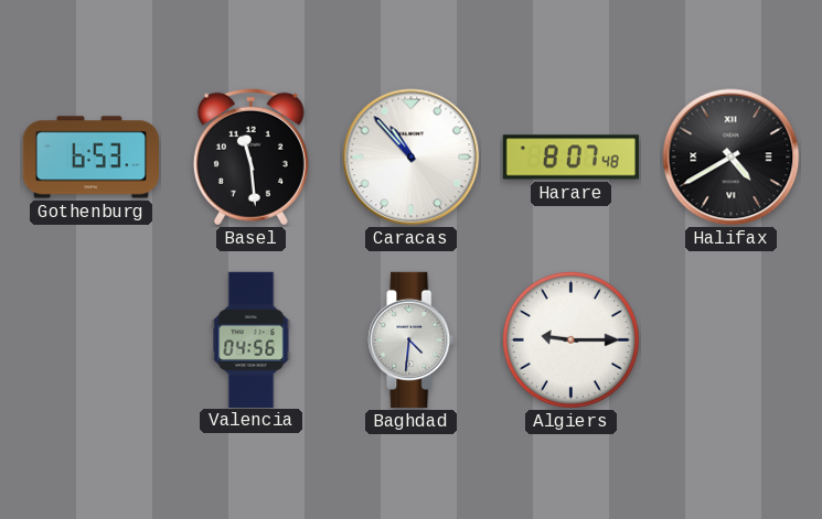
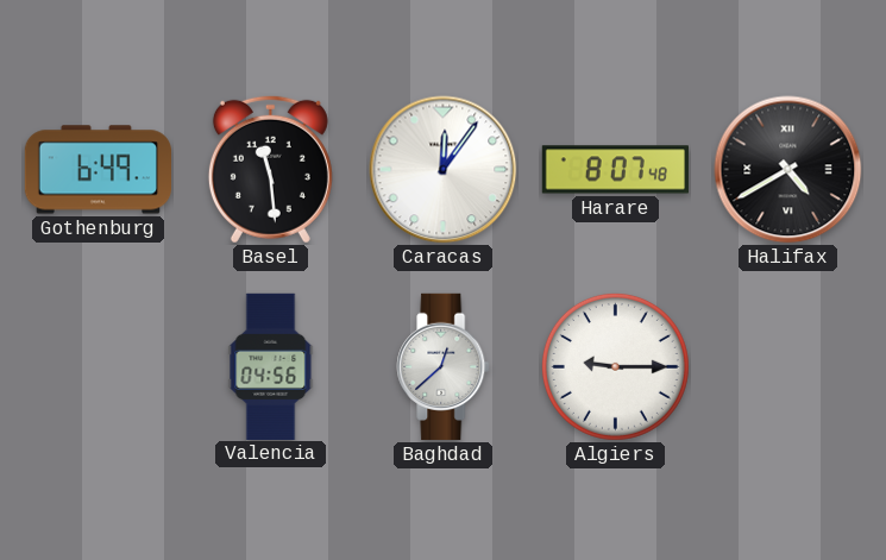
Gothenburg: 6:53 -> 6:49 (98, 170)
Caracas: 10:53 -> 12:06 (444, 170)
Baghdad: 4:31 -> 12:38 (444, 366)
